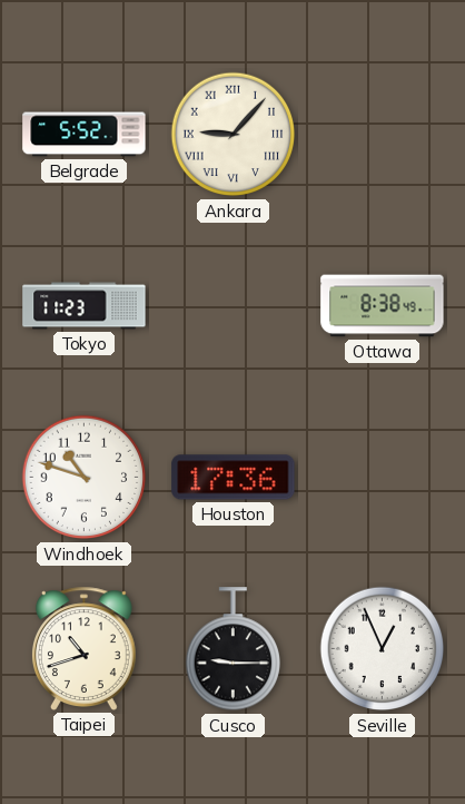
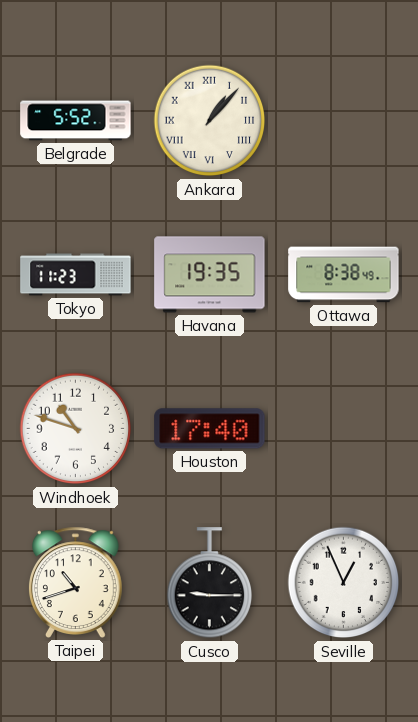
Ankara: 9:07 -> 1:07 (210, 121)
Havana: none -> 19:35 (210, 275)
Houston: 17:36 -> 17:40 (210, 429)
